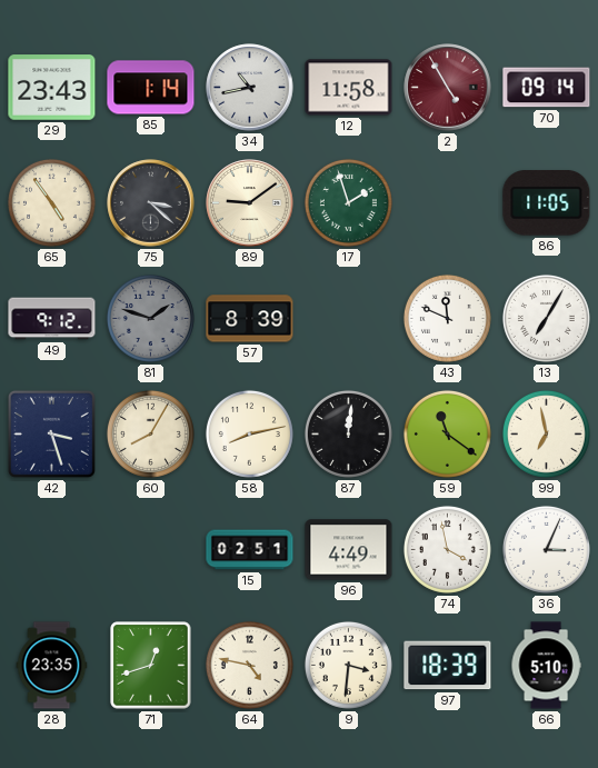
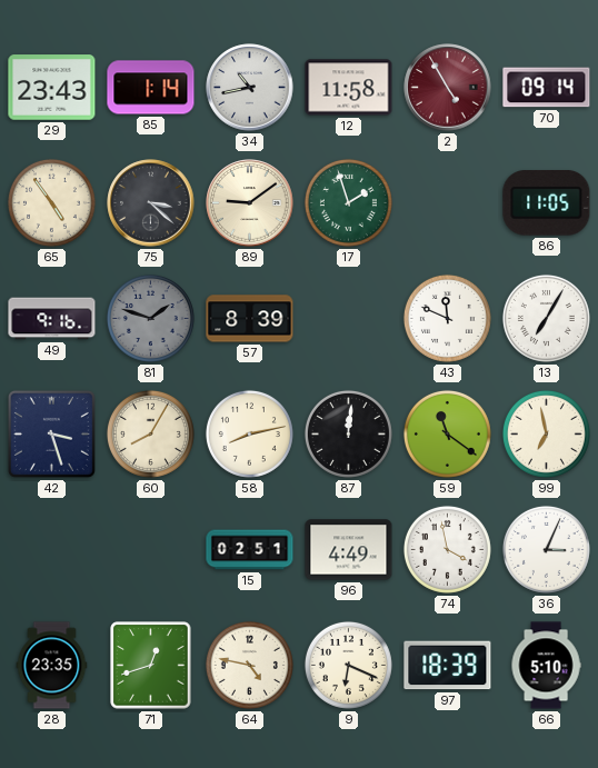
49: 9:12 -> 9:16 (52, 319)
9: 3:31 -> 6:19 (348, 665)
